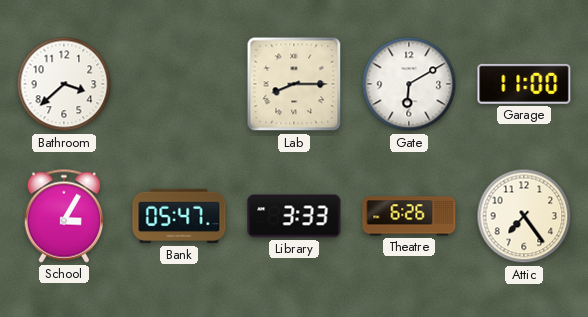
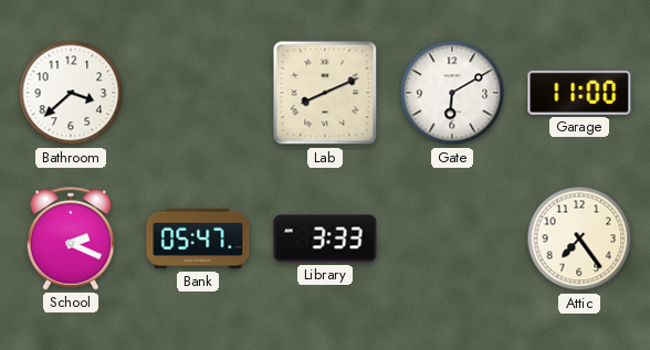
Lab: 8:15 -> 8:11 (325, 93)
School: 3:05 -> 2:19 (71, 238)
Theatre: 6:26 -> none (409, 216)
